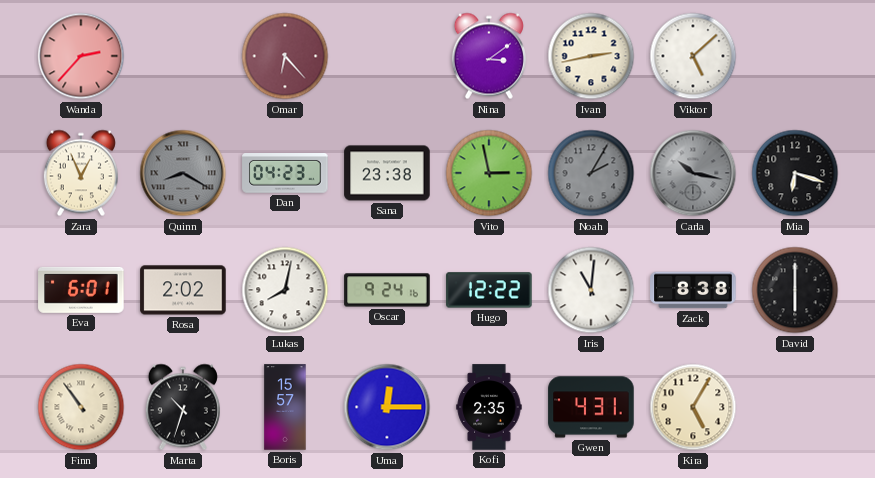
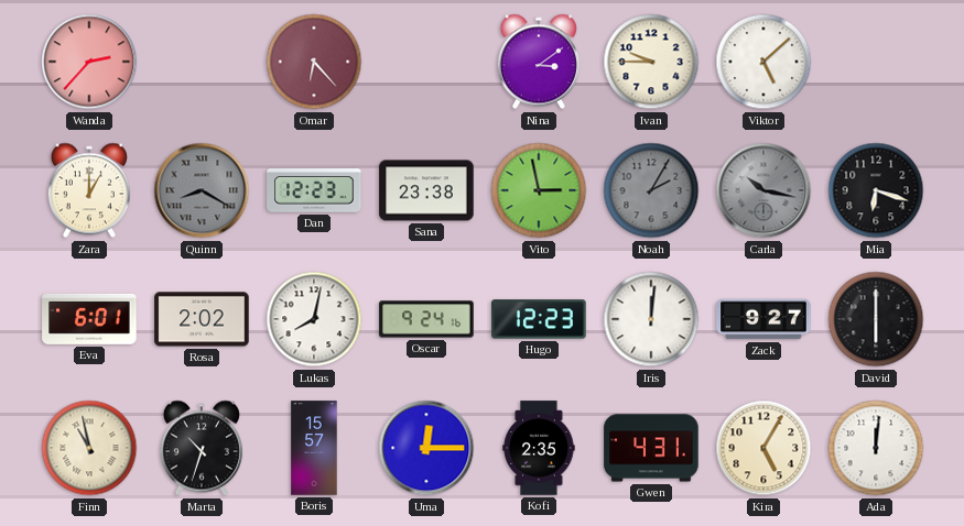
Ivan: 2:43 -> 9:45 (651, 62)
Zara: 12:56 -> 1:00 (89, 190)
Dan: 04:23 -> 12:23 (314, 191)
Hugo: 12:22 -> 12:23 (539, 319)
Iris: 11:01 -> 12:01 (651, 319)
Zack: 8:38 -> 9:27 (763, 319)
Finn: 10:54 -> 10:58 (89, 448)
Ada: none -> 12:01 (876, 448)
